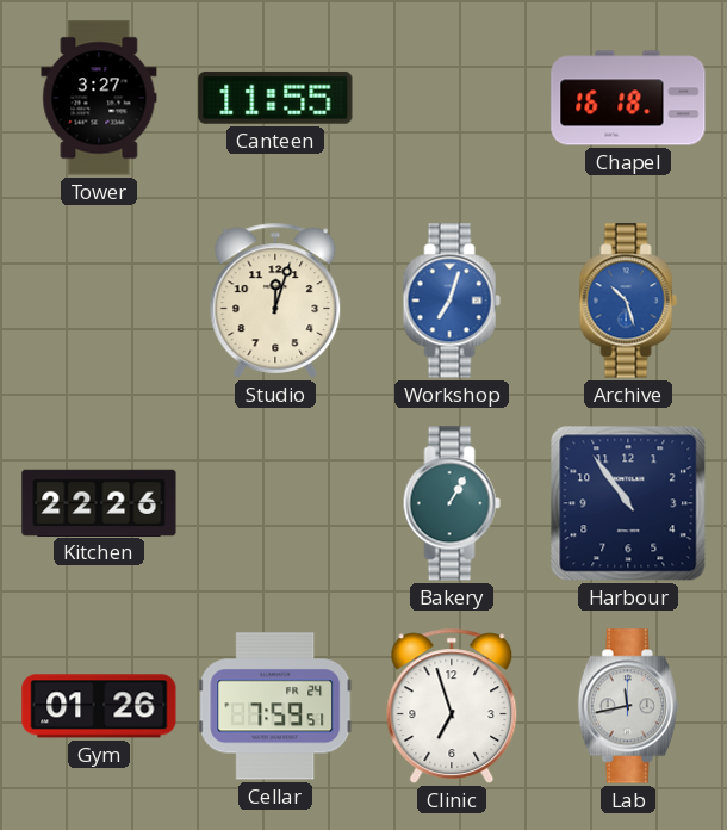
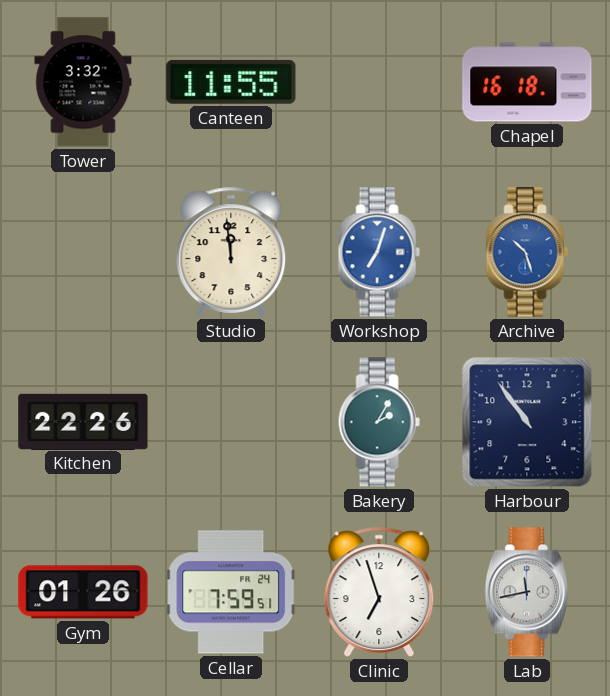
Tower: 3:27 -> 3:32 (83, 82)
Studio: 12:03 -> 11:59 (231, 252)
Bakery: 1:05 -> 2:05 (379, 422)
